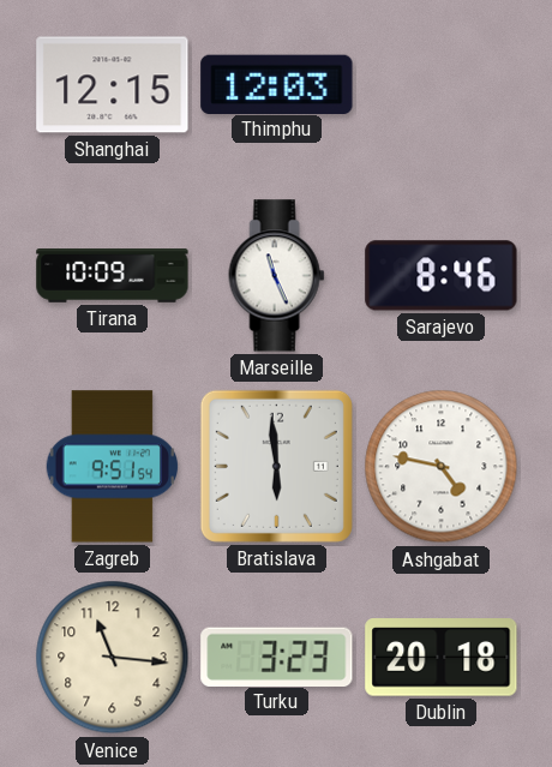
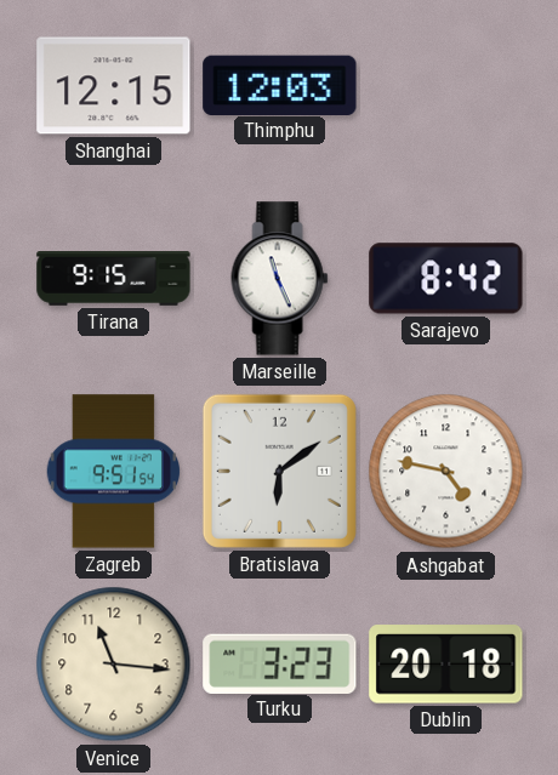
Tirana: 10:09 -> 9:15 (114, 279)
Sarajevo: 8:46 -> 8:42 (446, 279)
Bratislava: 5:59 -> 6:09 (279, 471)
